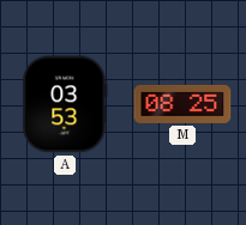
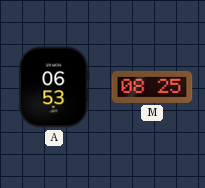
A: 03:53 -> 06:53 (54, 87)
